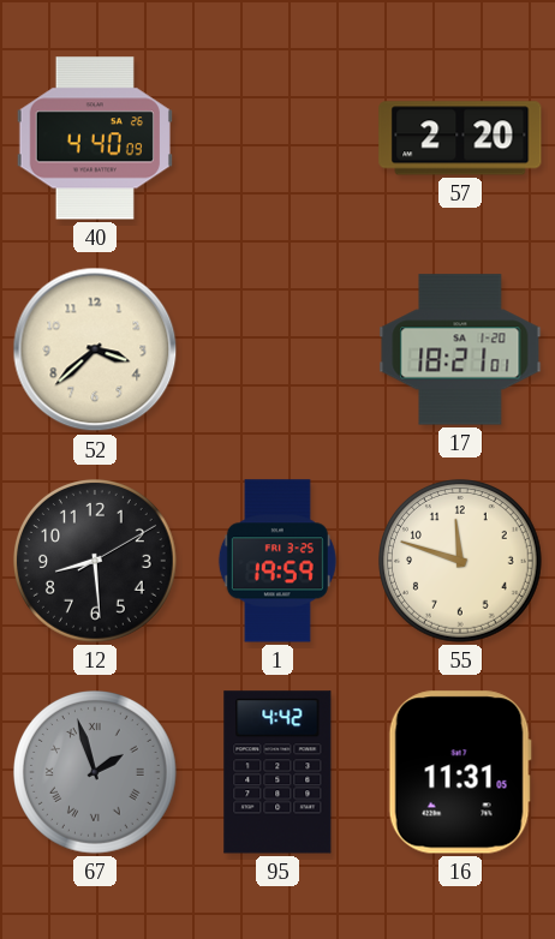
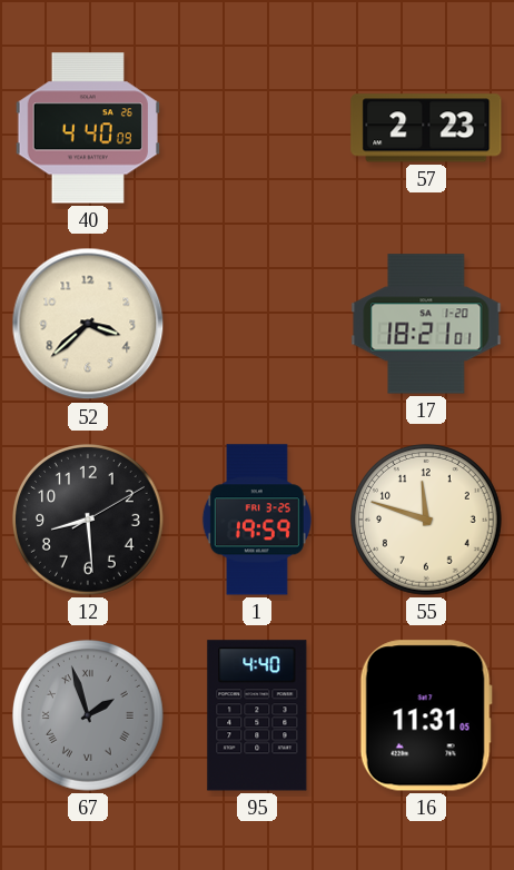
57: 2:20 -> 2:23 (426, 128)
95: 4:42 -> 4:40 (257, 715)
